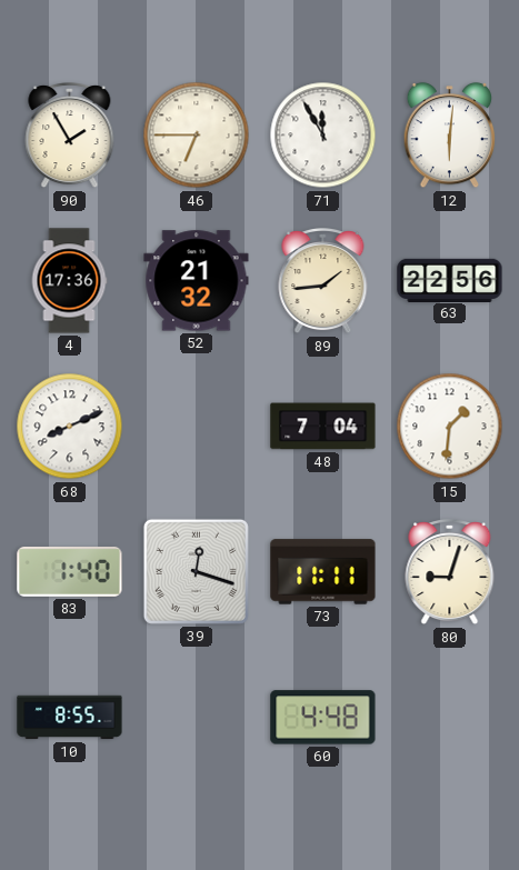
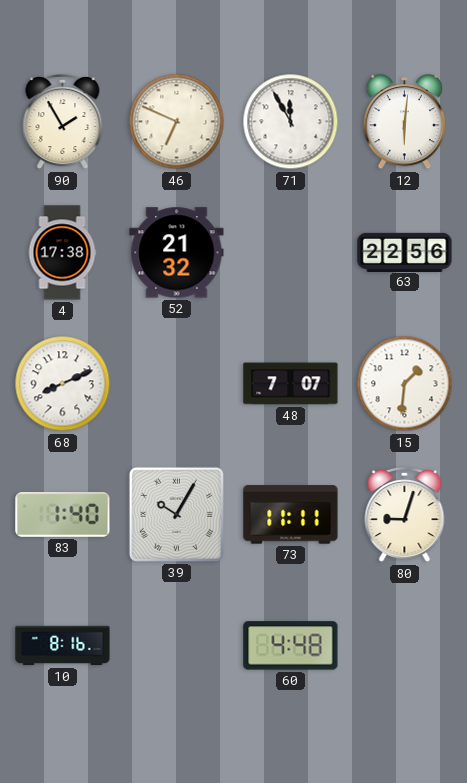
46: 6:45 -> 6:49 (177, 122)
4: 17:36 -> 17:38 (62, 253)
89: 1:44 -> none (323, 282)
48: 7:04 -> 7:07 (291, 384)
39: 12:18 -> 10:05 (176, 514)
10: 8:55 -> 8:16 (63, 646)
